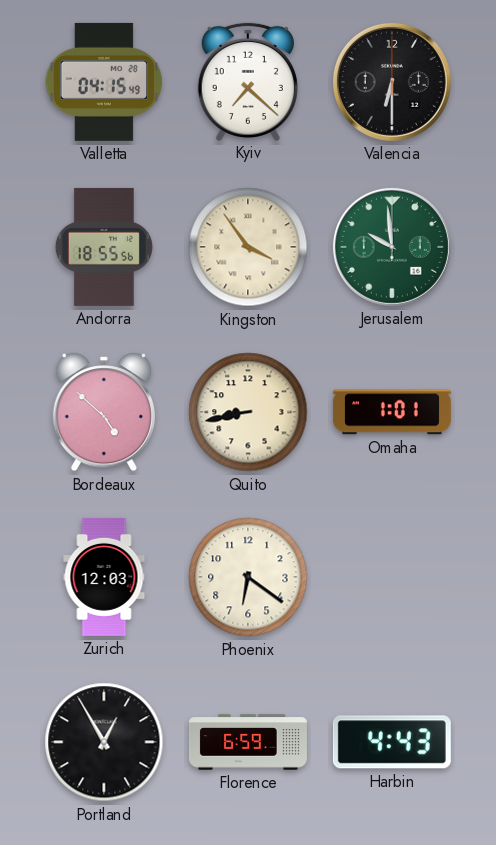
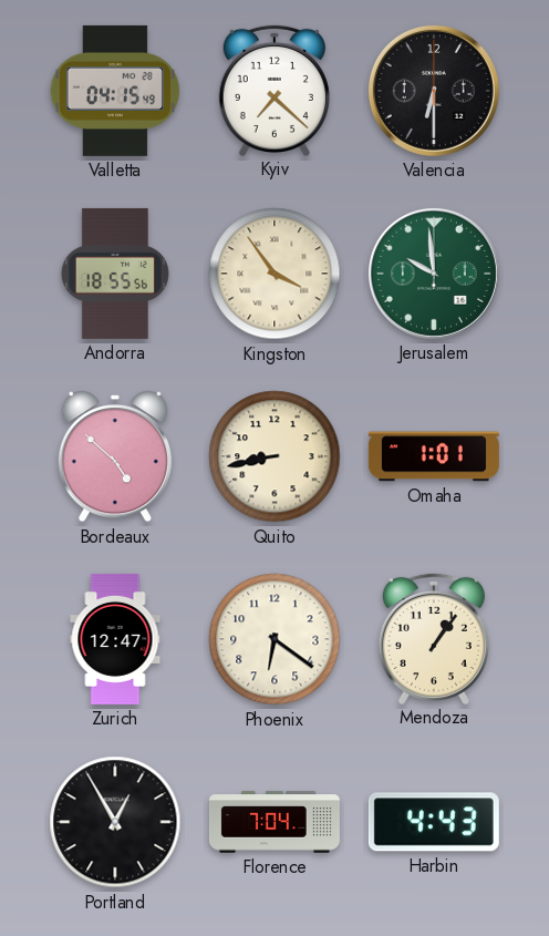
Zurich: 12:03 -> 12:47 (115, 639)
Mendoza: none -> 1:06 (434, 638)
Florence: 6:59 -> 7:04 (274, 822)
